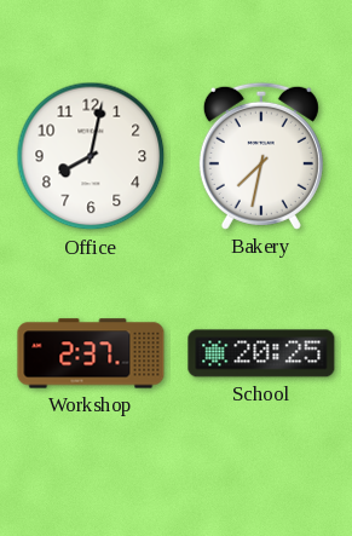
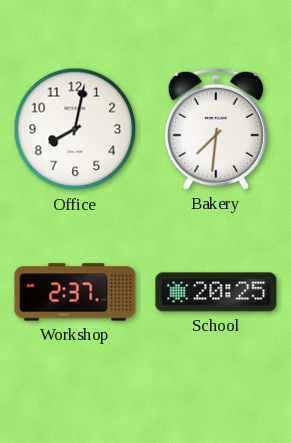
Bakery: 7:32 -> 7:31 (216, 129)
